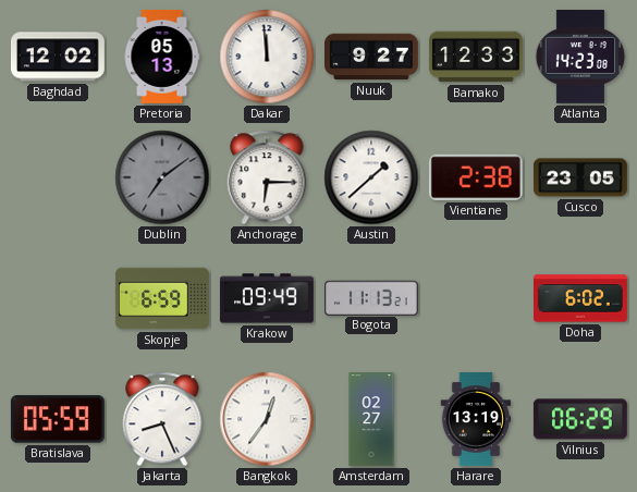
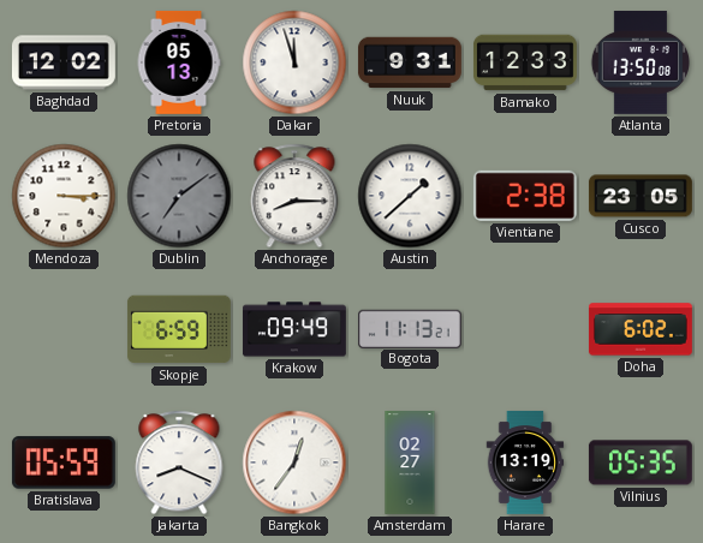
Dakar: 11:59 -> 11:57 (294, 62)
Nuuk: 9:27 -> 9:31 (410, 62)
Atlanta: 14:23 -> 13:50 (641, 62)
Mendoza: none -> 3:15 (64, 196)
Anchorage: 6:15 -> 8:15 (294, 196)
Jakarta: 8:26 -> 8:19 (179, 463)
Vilnius: 06:29 -> 05:35 (641, 463)
